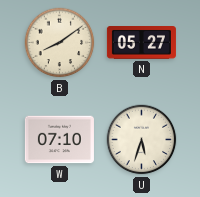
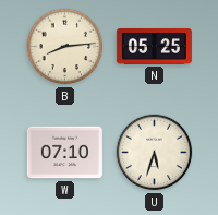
B: 8:09 -> 8:14 (65, 47)
N: 05:27 -> 05:25 (154, 47)
